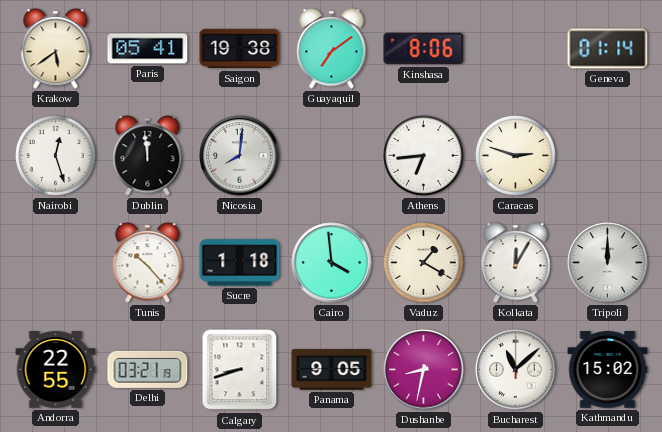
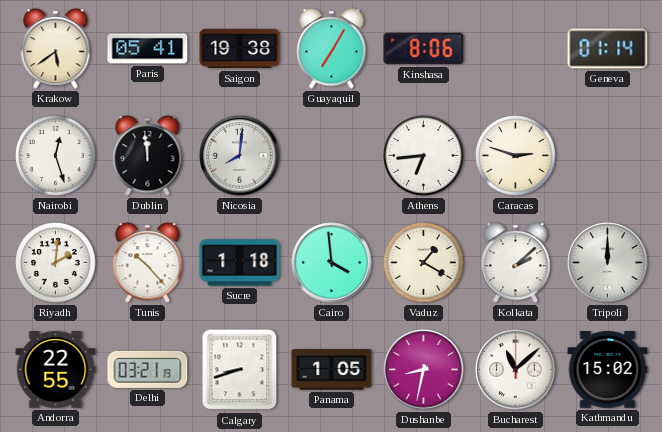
Guayaquil: 7:09 -> 7:05 (332, 49)
Riyadh: none -> 2:01 (56, 263)
Kolkata: 12:05 -> 2:08 (516, 263)
Panama: 9:05 -> 1:05 (332, 370)
